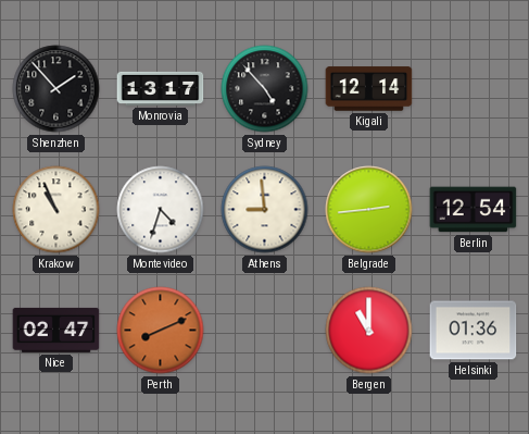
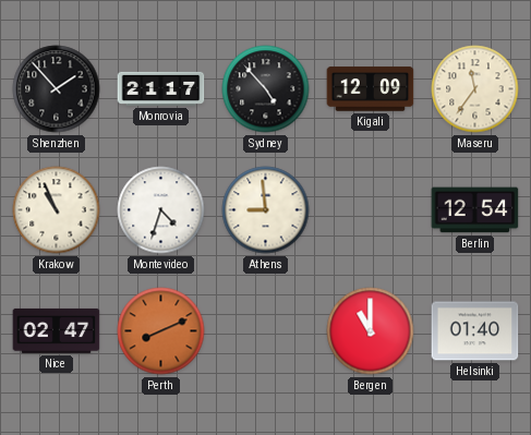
Monrovia: 13:17 -> 21:17 (161, 88)
Kigali: 12:14 -> 12:09 (371, 89)
Maseru: none -> 11:36 (475, 89)
Belgrade: 2:44 -> none (369, 210)
Helsinki: 01:36 -> 01:40 (475, 331)
